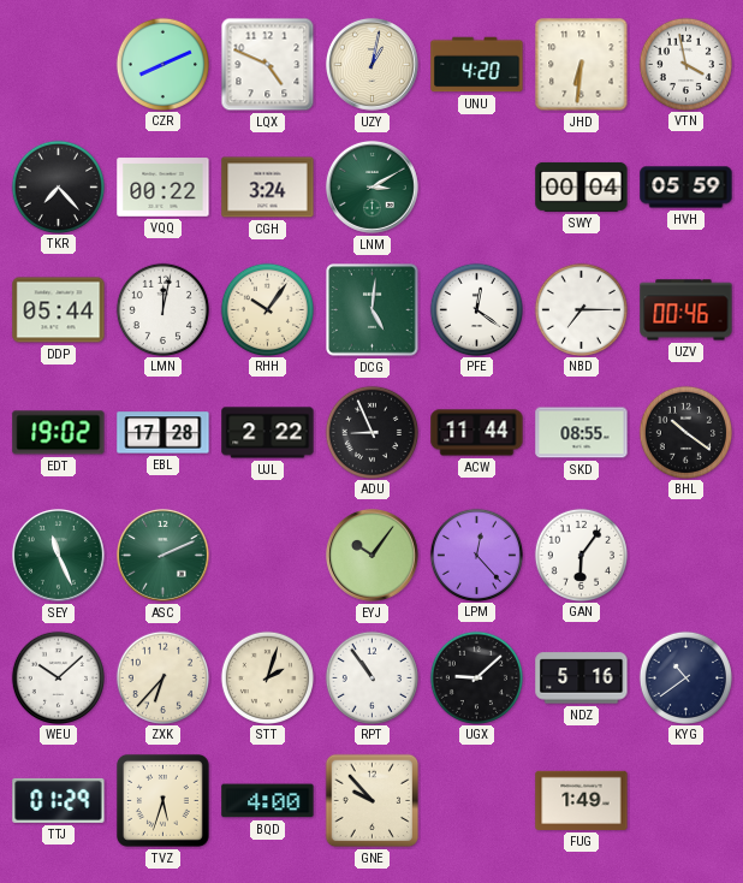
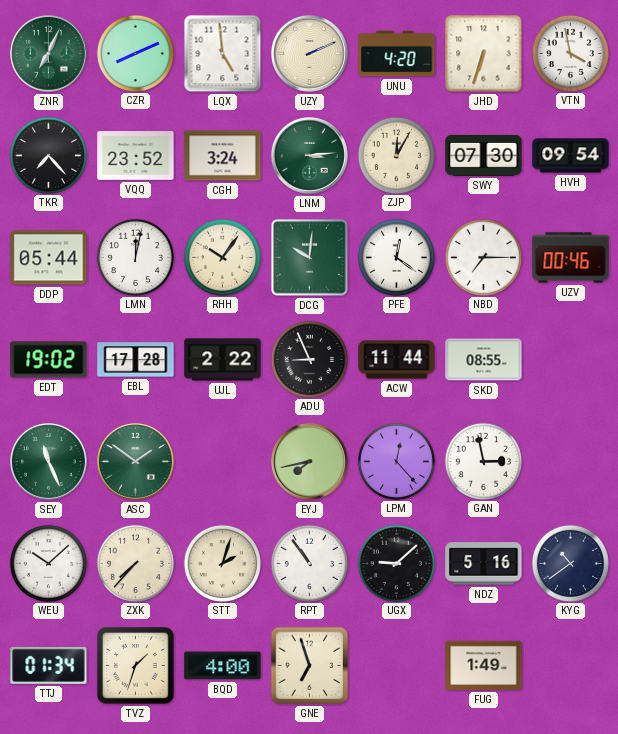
ZNR: none -> 7:04 (48, 53)
LQX: 4:49 -> 4:59 (223, 54)
UZY: 1:02 -> 2:11 (309, 53)
JHD: 6:31 -> 6:33 (484, 54)
VQQ: 00:22 -> 23:52 (136, 156)
LNM: 3:10 -> 3:14 (309, 155)
ZJP: none -> 12:05 (396, 155)
SWY: 00:04 -> 07:30 (484, 155)
HVH: 05:59 -> 09:54 (571, 156)
DCG: 5:01 -> 10:01 (310, 258)
BHL: 10:21 -> none (685, 432)
ASC: 2:11 -> 1:51 (135, 461)
EYJ: 10:06 -> 7:43 (309, 461)
GAN: 6:06 -> 2:58 (483, 461)
ZXK: 6:37 -> 7:37 (135, 563)
TTJ: 01:29 -> 01:34 (49, 665)
TVZ: 5:33 -> 1:33 (135, 665)
GNE: 9:53 -> 6:57 (310, 666)
